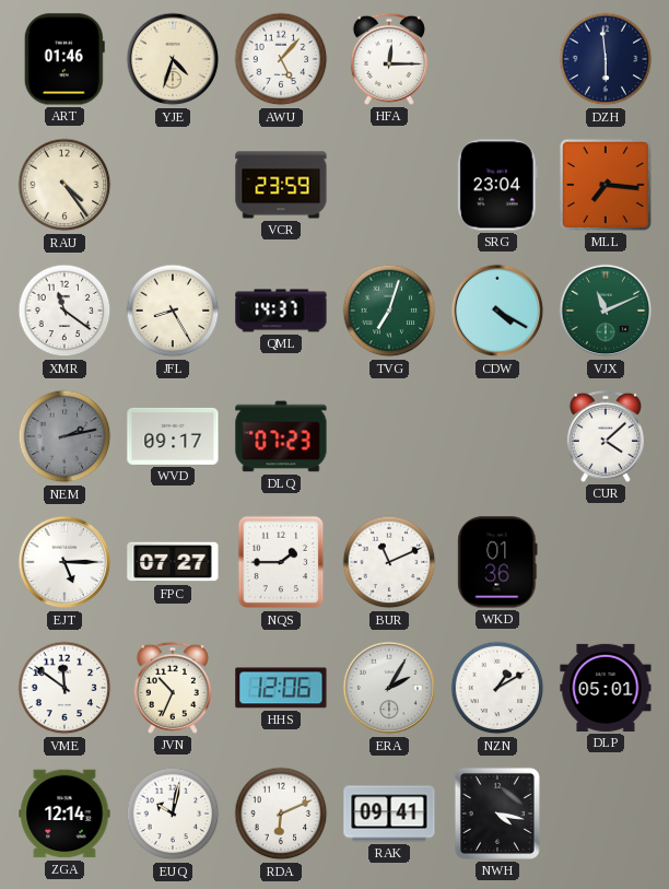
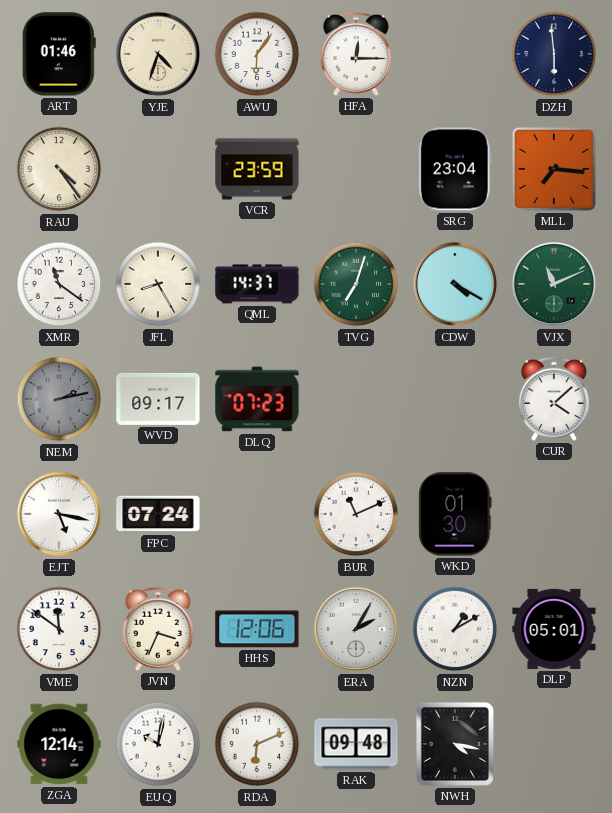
AWU: 5:07 -> 6:06 (257, 54)
EJT: 5:15 -> 5:17 (59, 514)
FPC: 07:27 -> 07:24 (158, 514)
NQS: 1:45 -> none (281, 562)
WKD: 01:36 -> 01:30 (455, 514)
JVN: 10:34 -> 3:34 (158, 629)
RAK: 09:41 -> 09:48 (356, 744)
